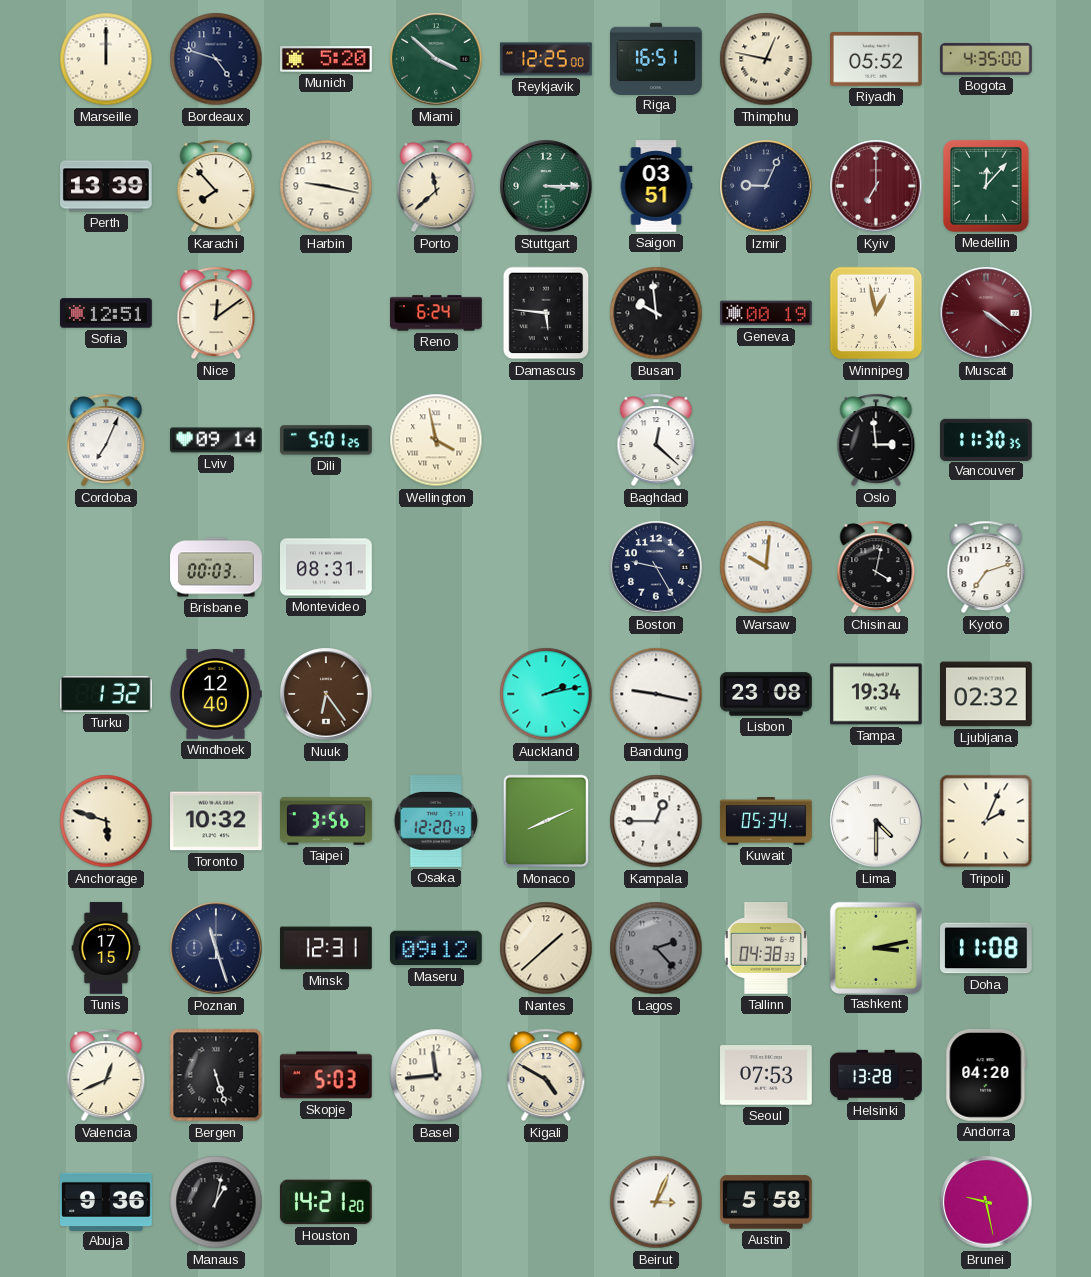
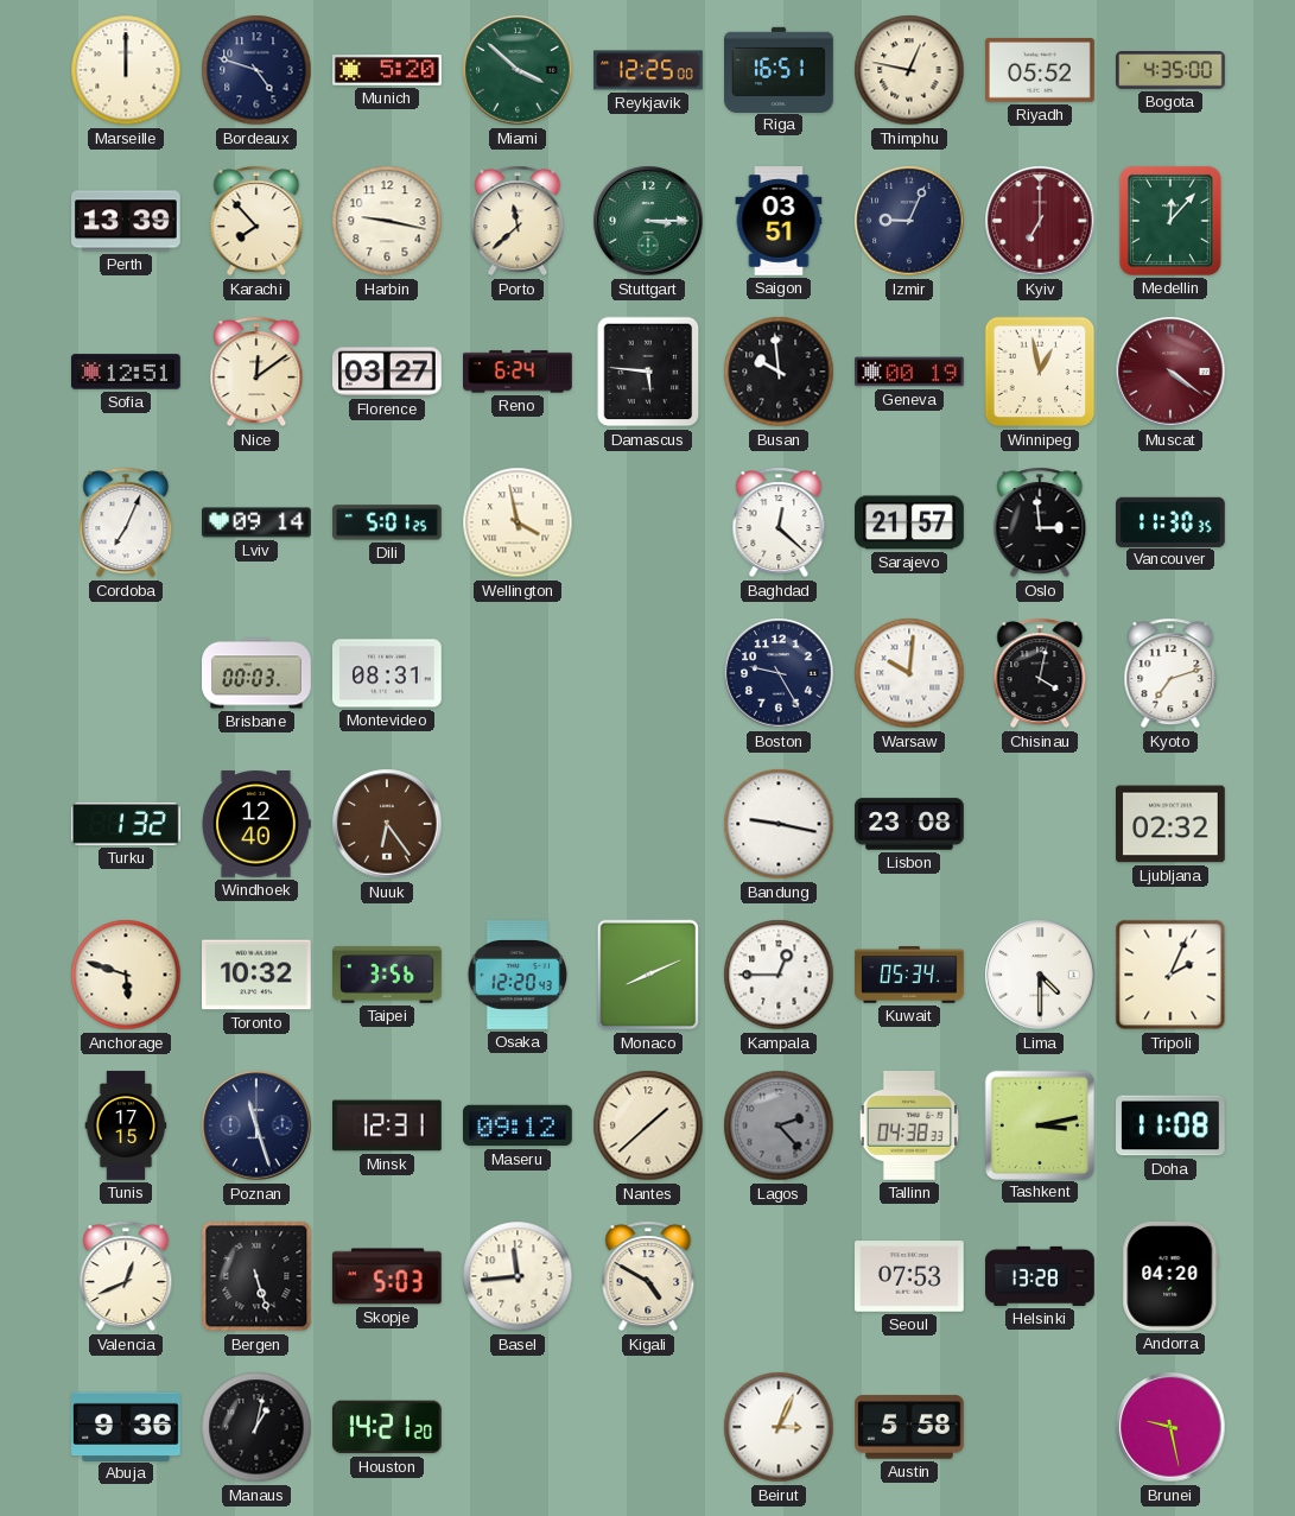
Florence: none -> 03:27 (388, 372)
Sarajevo: none -> 21:57 (909, 522)
Auckland: 2:13 -> none (546, 694)
Tampa: 19:34 -> none (877, 694)
